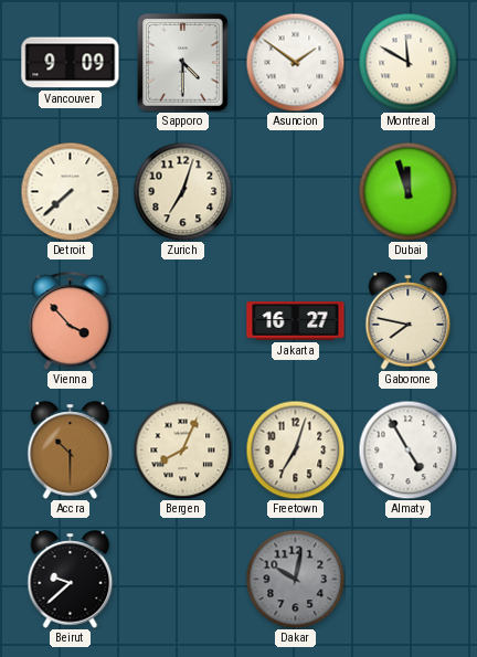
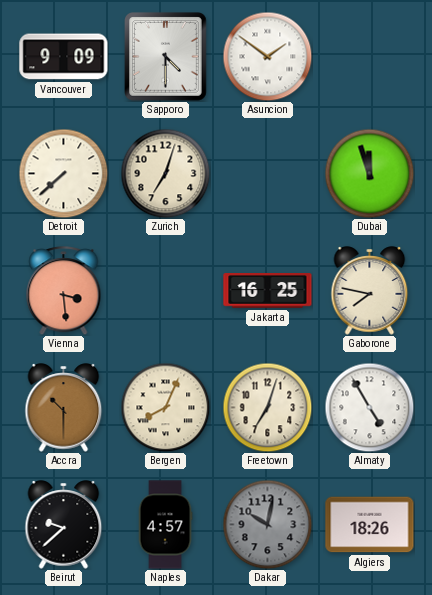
Montreal: 11:50 -> none (407, 62)
Vienna: 3:53 -> 3:29 (64, 291)
Jakarta: 16:27 -> 16:25 (268, 291)
Naples: none -> 4:57 (165, 525)
Algiers: none -> 18:26 (370, 525)
